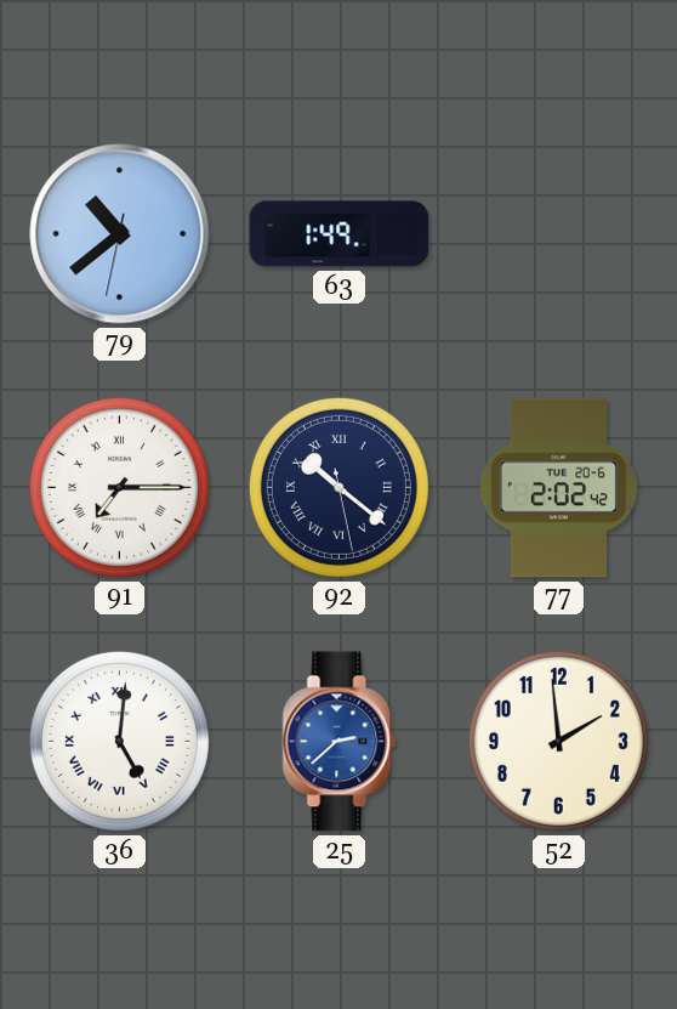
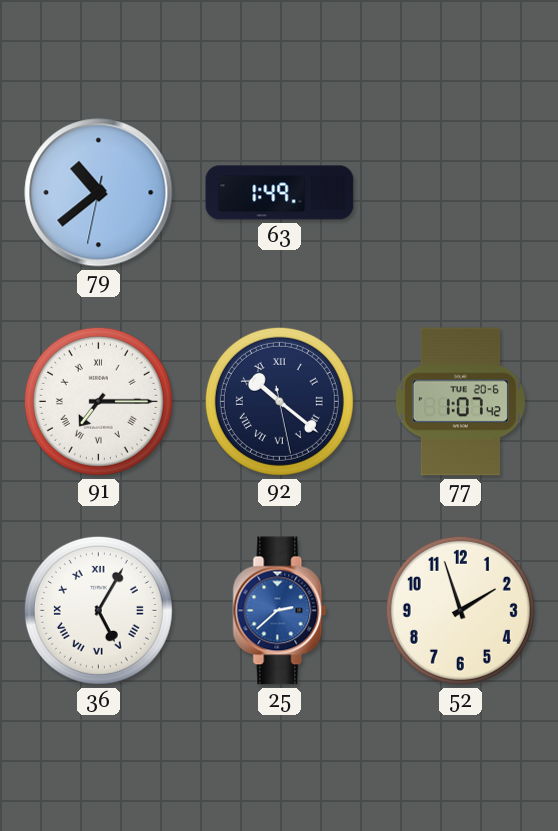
77: 2:02 -> 1:07 (460, 402)
36: 5:01 -> 5:05 (98, 610)
52: 1:59 -> 1:57 (460, 610)
